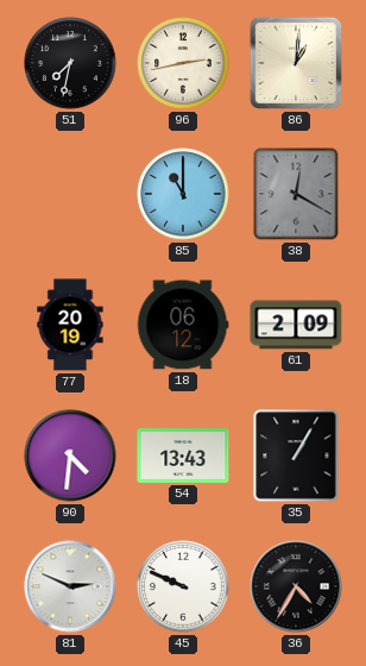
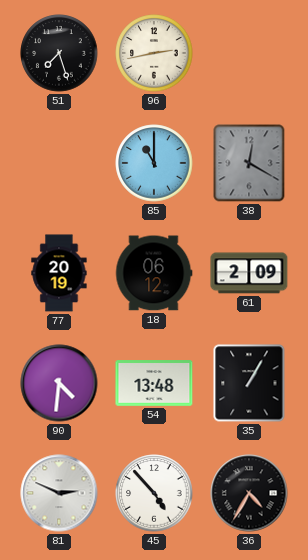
51: 7:32 -> 7:27 (59, 53)
86: 1:01 -> none (296, 63)
54: 13:43 -> 13:48 (154, 383)
45: 9:49 -> 4:53 (154, 493)
